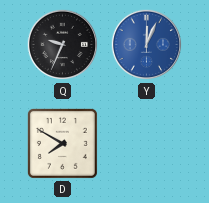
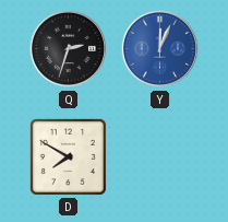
Q: 9:34 -> 2:33 (69, 49)
